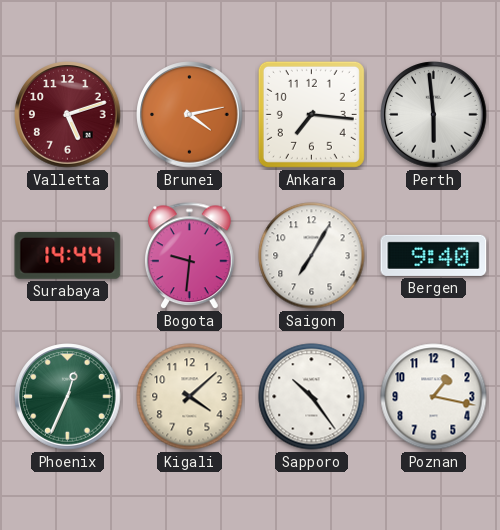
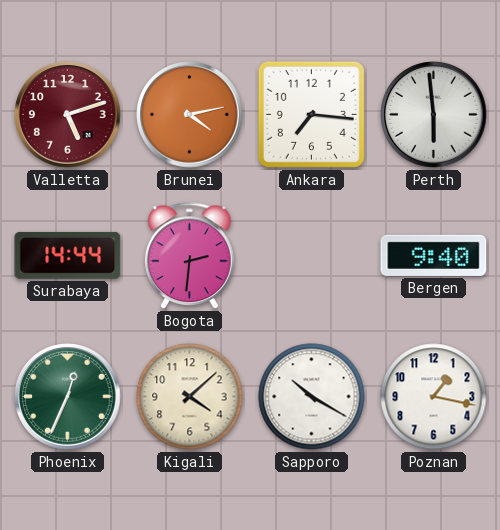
Bogota: 9:31 -> 2:31 (190, 256)
Saigon: 7:05 -> none (312, 256)
Sapporo: 10:24 -> 10:20 (312, 397)
